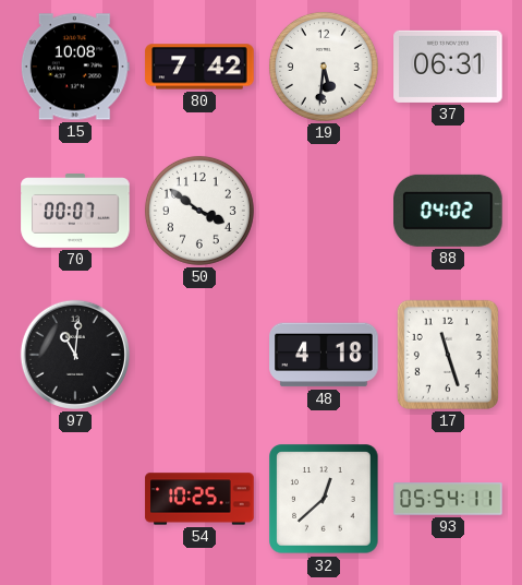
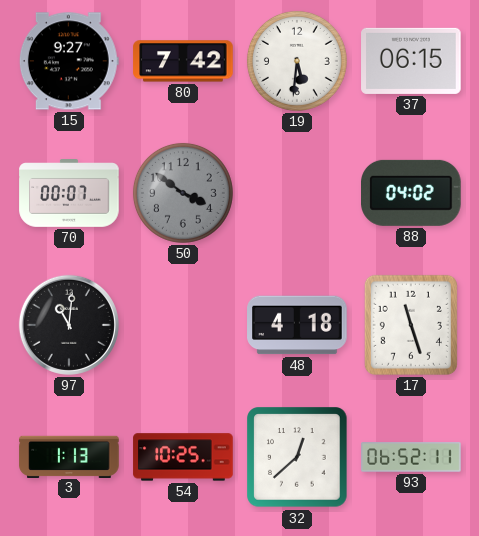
15: 10:08 -> 9:27 (69, 61)
37: 06:31 -> 06:15 (411, 61)
50 dial: white -> grey (183, 193)
3: none -> 1:13 (69, 456)
93: 05:54 -> 06:52 (411, 457)
